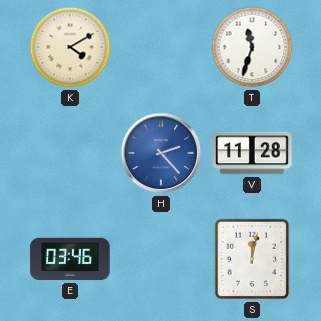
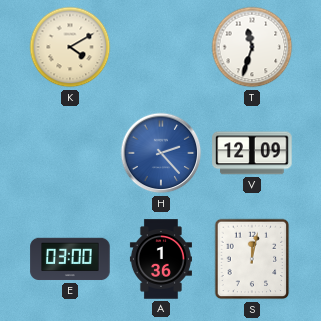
V: 11:28 -> 12:09 (252, 153)
E: 03:46 -> 03:00 (70, 259)
A: none -> 1:36 (161, 259)
